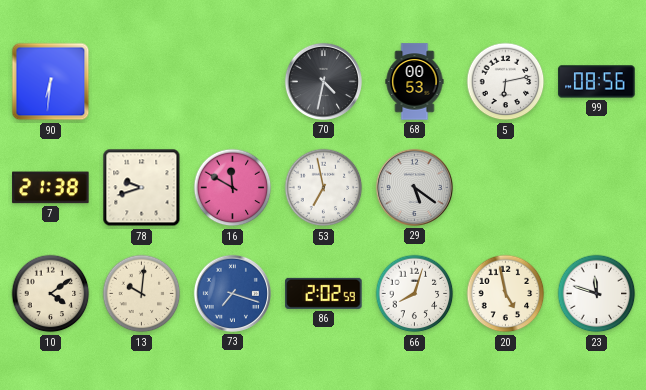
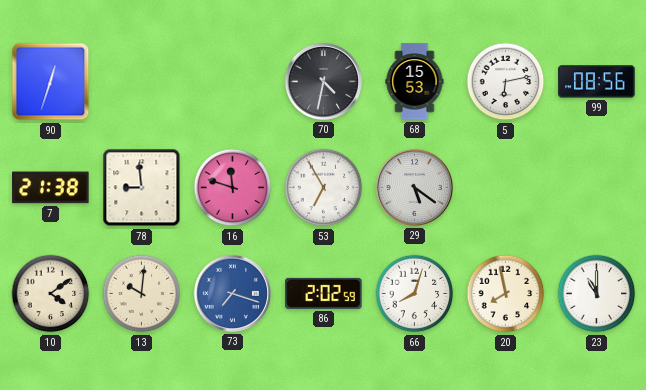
90: 6:31 -> 12:33 (51, 82)
68: 00:53 -> 15:53 (415, 82)
78: 9:42 -> 8:59 (142, 188)
16: 11:50 -> 11:48 (233, 188)
53: 6:58 -> 6:55 (324, 188)
20: 4:58 -> 7:58 (506, 294)
23: 11:48 -> 11:00 (597, 294)
